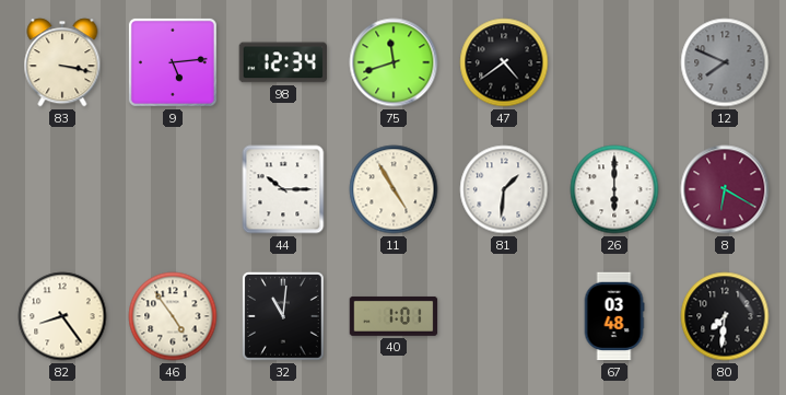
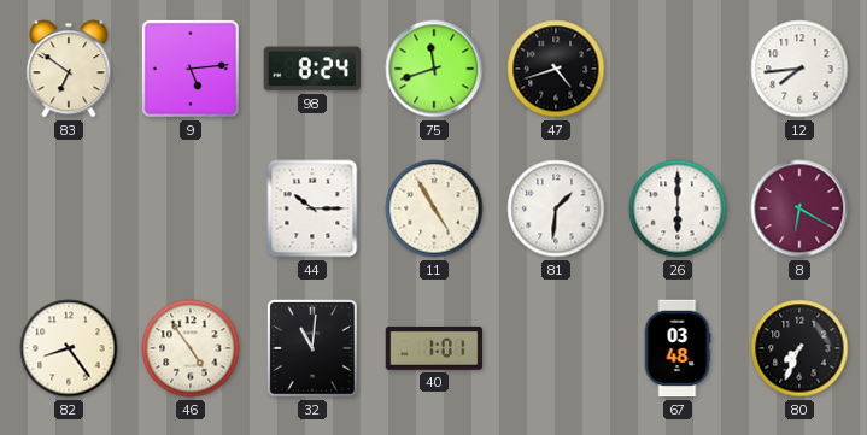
83: 3:17 -> 6:51 (69, 69)
98: 12:34 -> 8:24 (312, 69)
47: 4:39 -> 4:42 (556, 69)
12: 7:49 -> 7:44 (799, 69)
12 dial: grey -> white (799, 69)
80: 7:31 -> 7:34 (799, 348)
